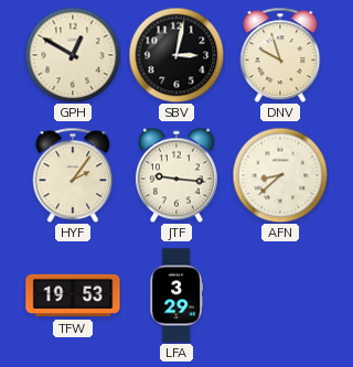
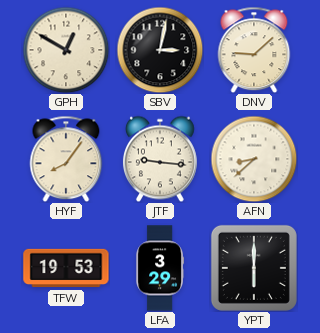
DNV: 9:57 -> 9:08 (254, 50)
HYF: 2:06 -> 8:06 (66, 159)
YPT: none -> 6:00 (254, 268)
